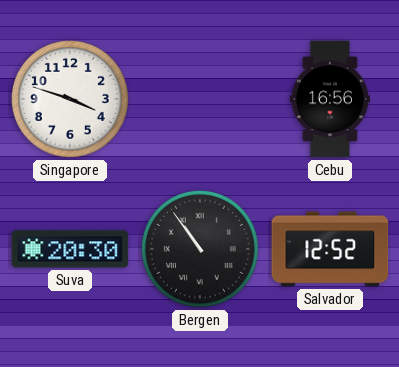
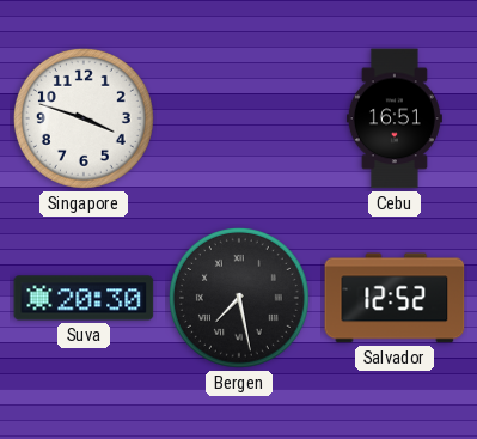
Cebu: 16:56 -> 16:51 (395, 118)
Bergen: 10:54 -> 7:28 (239, 298)
